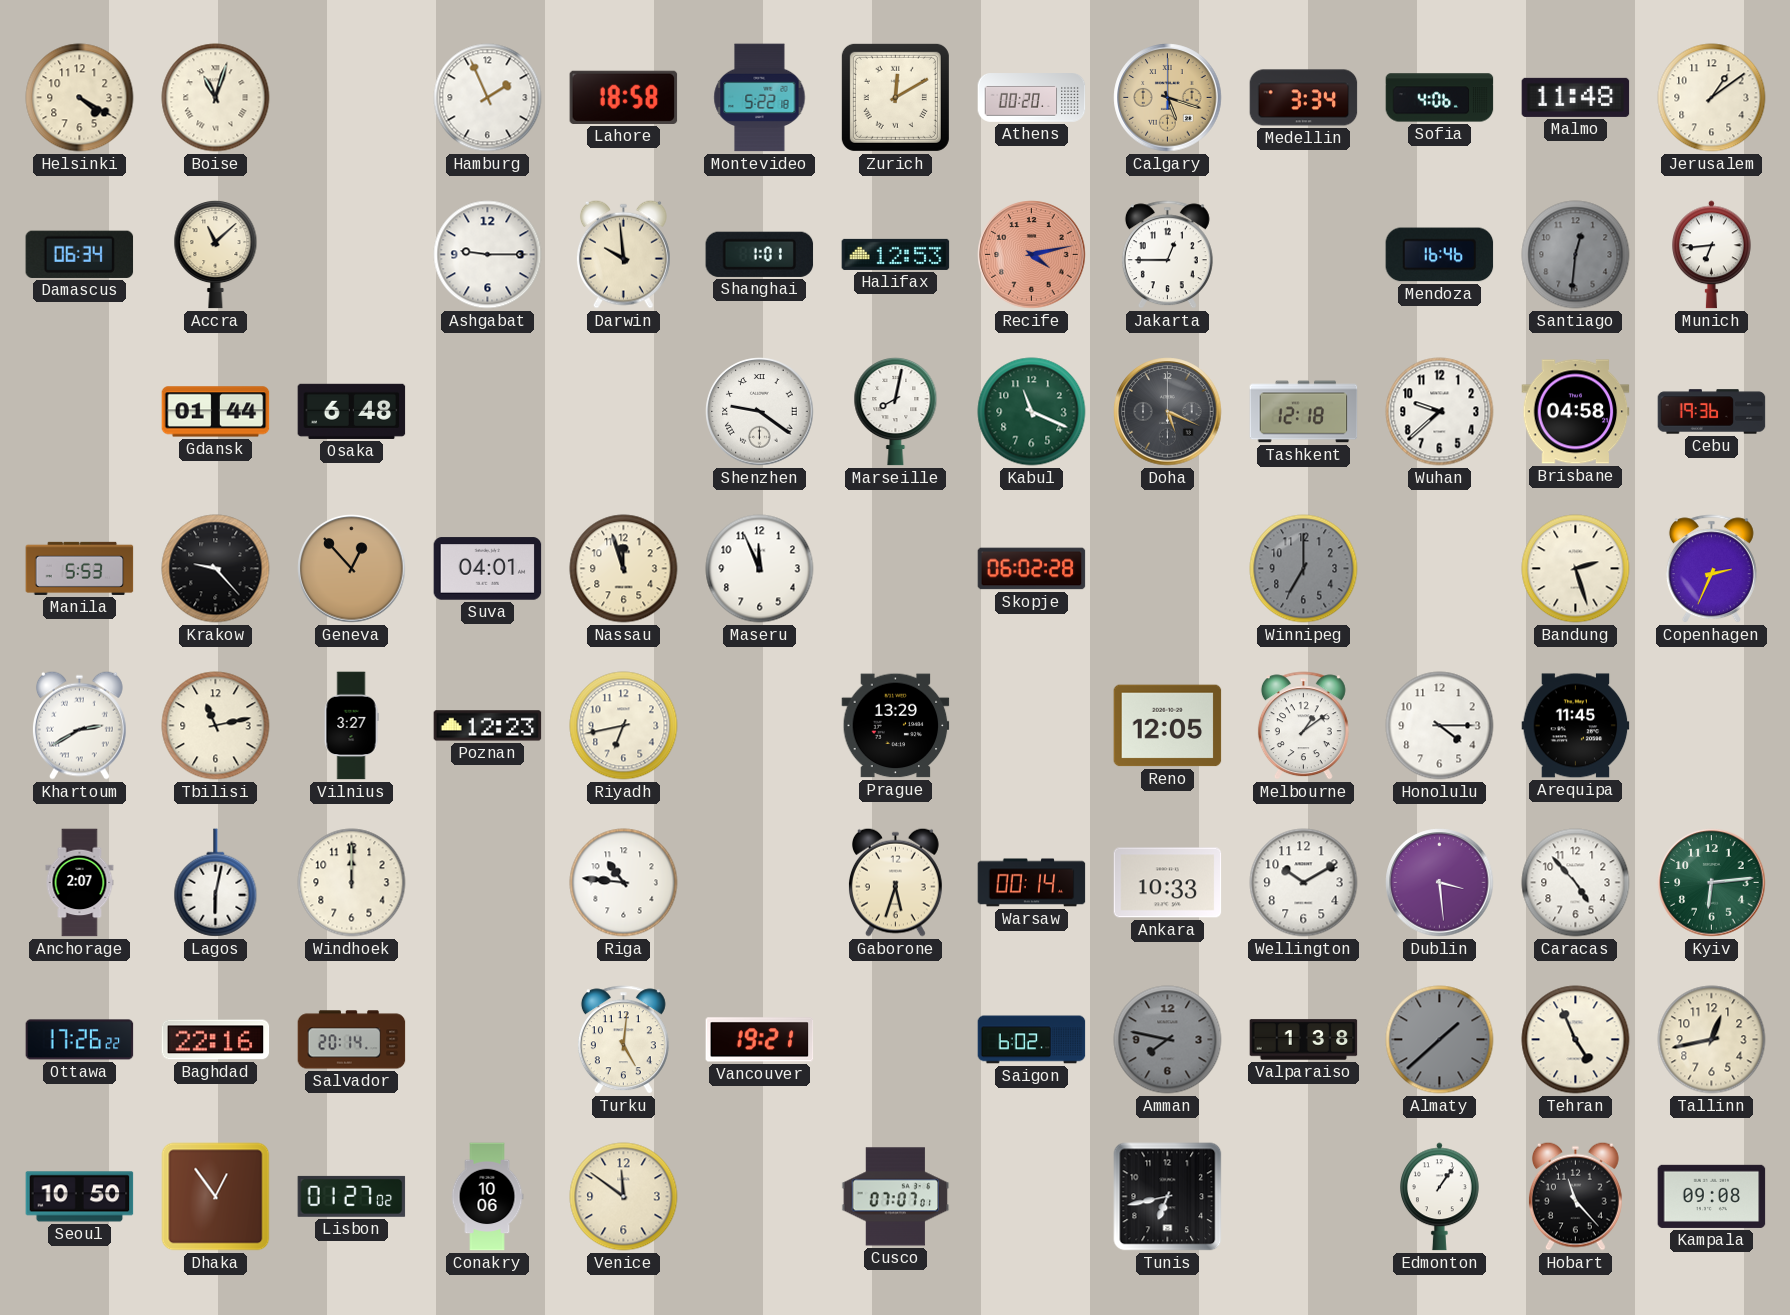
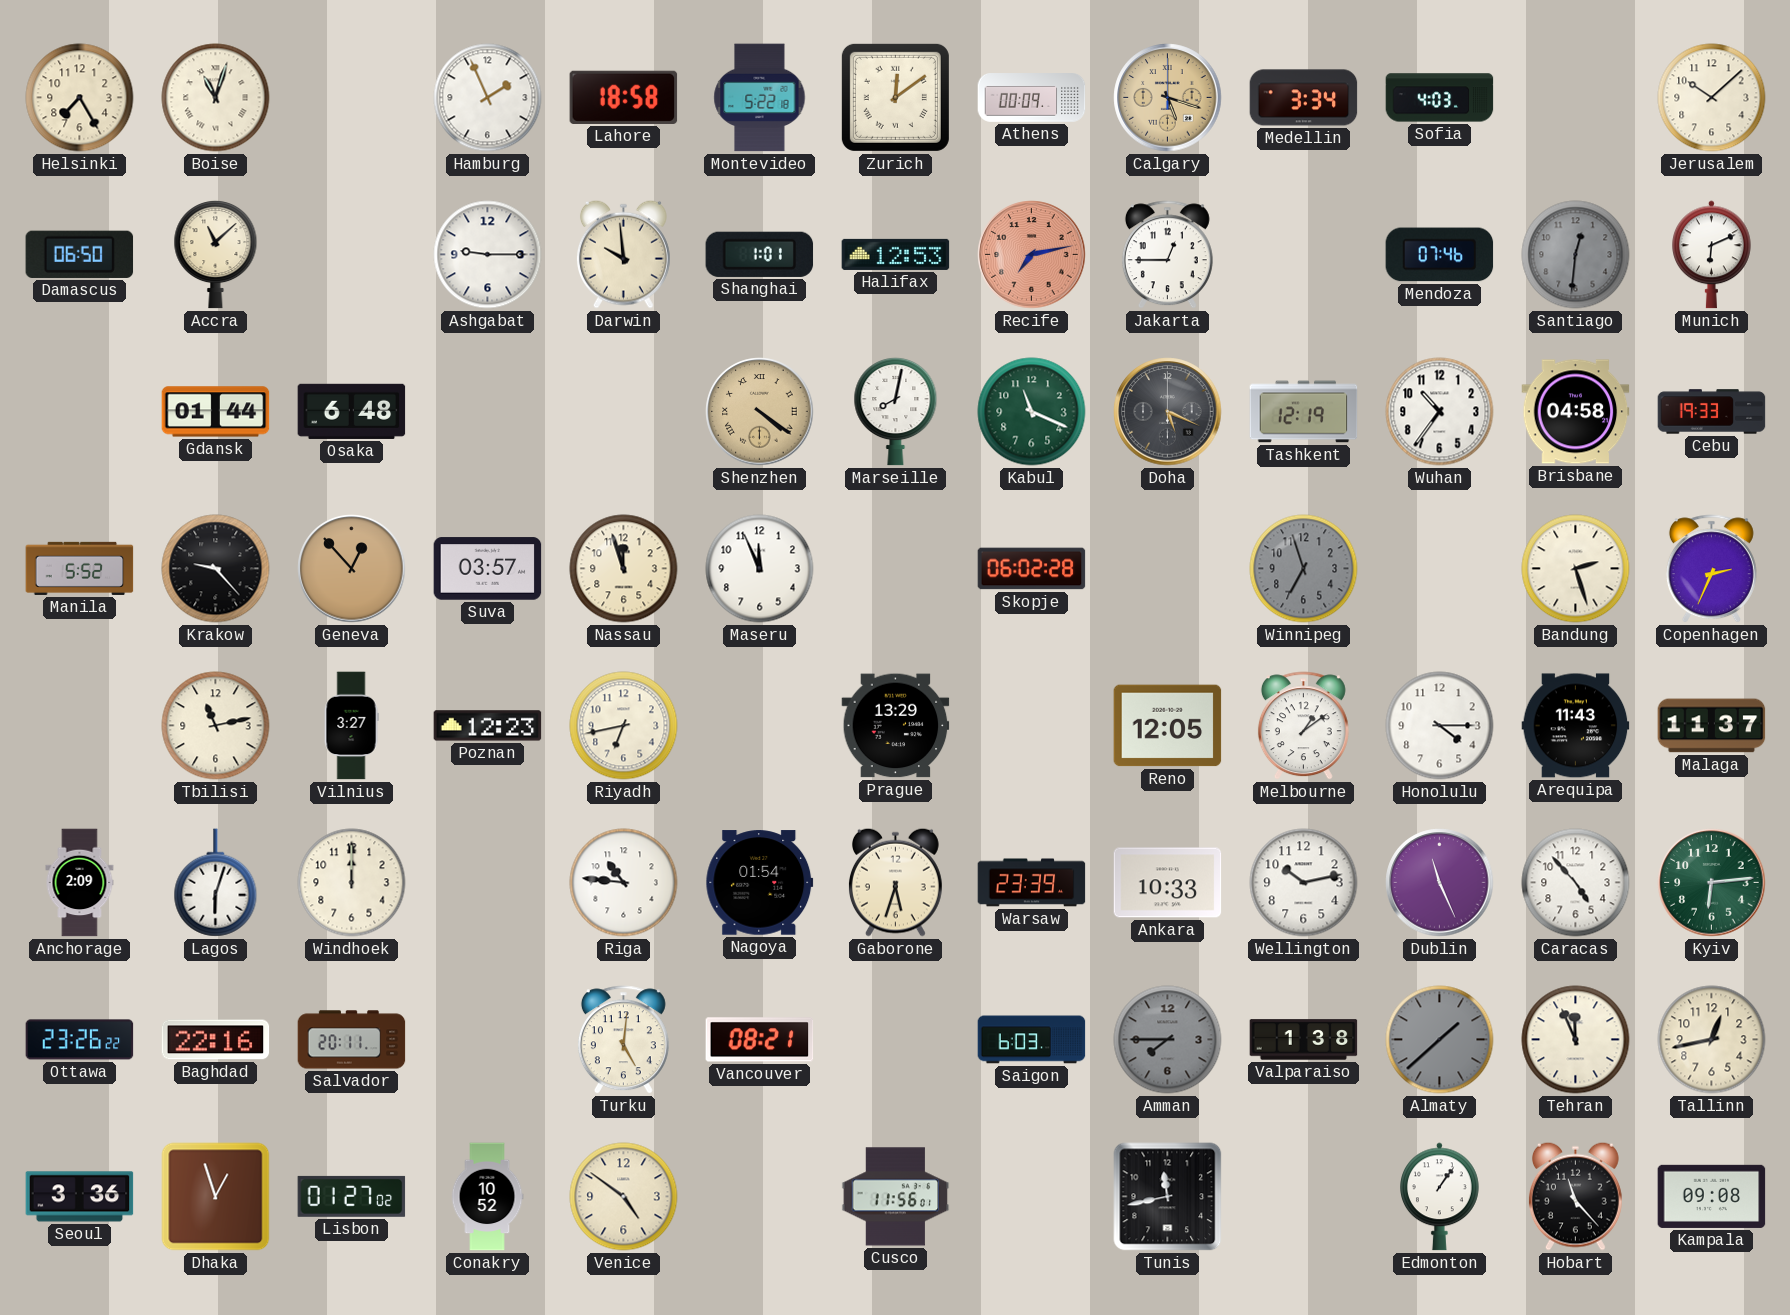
Helsinki: 4:20 -> 7:25 (80, 98)
Zurich: 12:10 -> 12:09 (895, 97)
Athens: 00:20 -> 00:09 (1032, 98)
Sofia: 4:06 -> 4:03 (1440, 98)
Malmo: 11:48 -> none (1576, 97)
Jerusalem: 1:09 -> 10:08 (1712, 98)
Damascus: 06:34 -> 06:50 (80, 254)
Recife: 4:13 -> 7:13 (1032, 255)
Mendoza: 16:46 -> 07:46 (1440, 255)
Munich: 6:44 -> 6:11 (1712, 255)
Shenzhen: 9:21 -> 4:21 (760, 412)
Shenzhen dial: white -> champagne (760, 412)
Tashkent: 12:18 -> 12:19 (1304, 412)
Wuhan: 9:38 -> 10:36 (1440, 412)
Cebu: 19:36 -> 19:33 (1712, 412)
Manila: 5:53 -> 5:52 (80, 568)
Suva: 04:01 -> 03:57 (488, 569)
Winnipeg: 7:00 -> 6:57 (1304, 569)
Khartoum: 2:40 -> none (79, 725)
Arequipa: 11:45 -> 11:43 (1576, 726)
Malaga: none -> 11:37 (1712, 726)
Anchorage: 2:07 -> 2:09 (80, 883)
Lagos: 6:02 -> 6:03 (216, 883)
Nagoya: none -> 01:54 (760, 883)
Warsaw: 00:14 -> 23:39 (1032, 883)
Wellington: 10:10 -> 10:13 (1304, 883)
Dublin: 3:29 -> 11:26 (1440, 883)
Ottawa: 17:26 -> 23:26 (80, 1040)
Salvador: 20:14 -> 20:11 (352, 1040)
Vancouver: 19:21 -> 08:21 (760, 1040)
Saigon: 6:02 -> 6:03 (1032, 1040)
Amman: 7:47 -> 7:45 (1168, 1040)
Tehran: 4:56 -> 11:56 (1576, 1040)
Seoul: 10:50 -> 3:36 (80, 1197)
Dhaka: 12:54 -> 12:57 (216, 1197)
Conakry: 10:06 -> 10:52 (487, 1197)
Venice: 11:51 -> 4:51 (624, 1197)
Cusco: 07:07 -> 11:56 (896, 1197)
Tunis: 6:43 -> 11:43 (1168, 1197)
